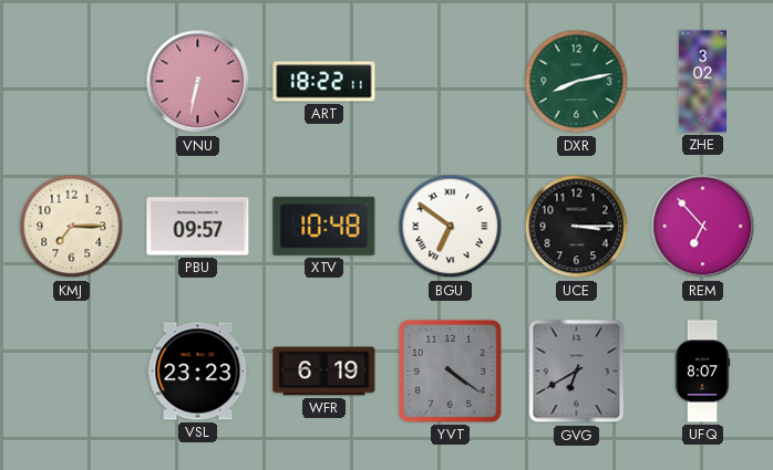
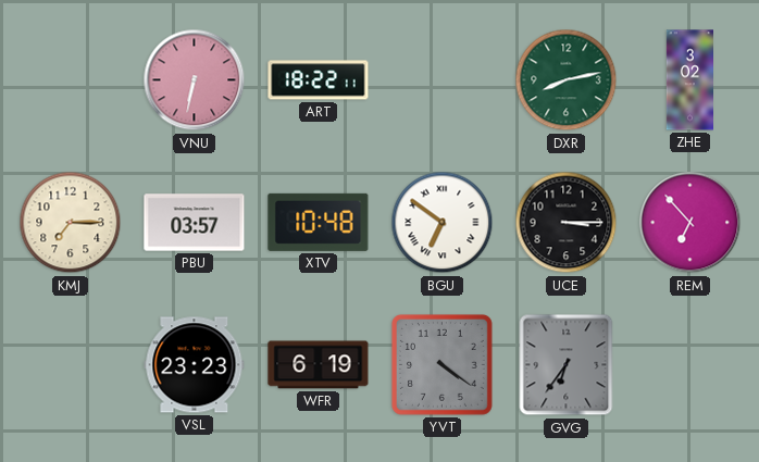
PBU: 09:57 -> 03:57 (195, 223)
GVG: 6:40 -> 6:36 (567, 365)
UFQ: 8:07 -> none (702, 372)
